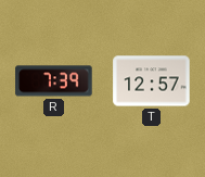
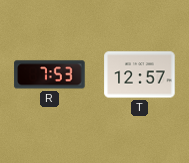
R: 7:39 -> 7:53 (50, 75)
